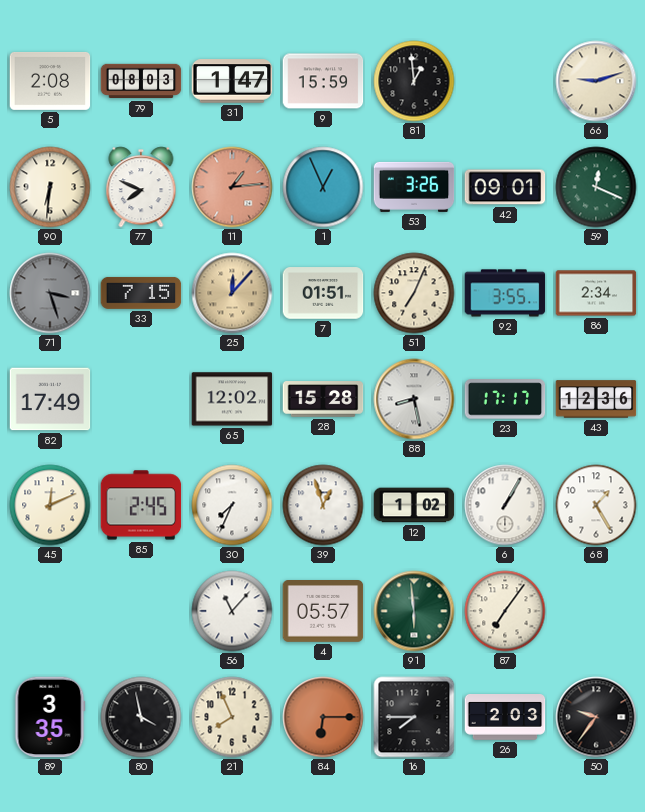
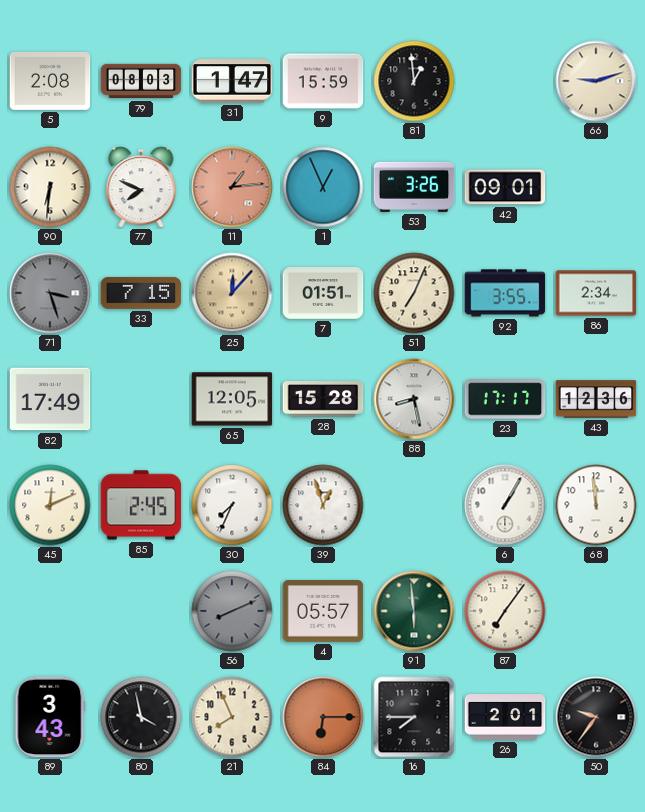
59: 12:19 -> none (596, 187)
65: 12:02 -> 12:05 (232, 399)
12: 1:02 -> none (414, 505)
68: 1:25 -> 11:59 (596, 505)
56: 11:07 -> 8:11 (232, 611)
56 dial: white -> grey (232, 611)
89: 3:35 -> 3:43 (50, 717)
26: 2:03 -> 2:01 (505, 718)
